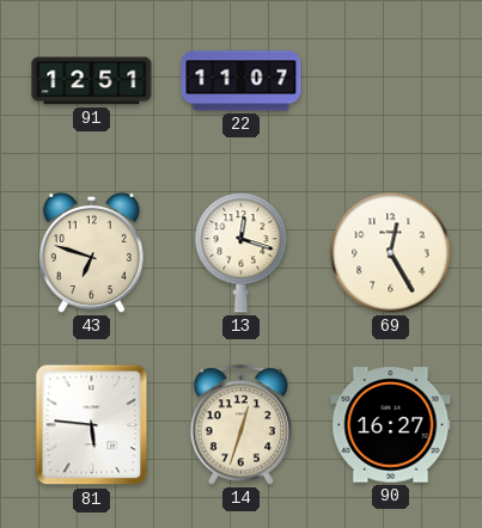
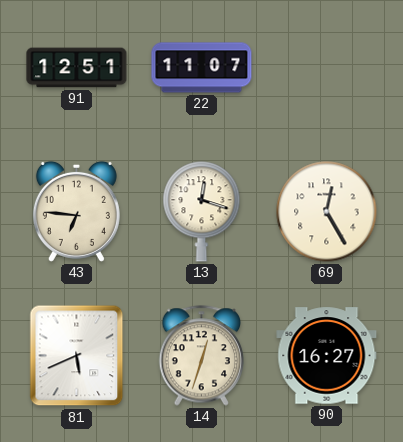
43: 6:48 -> 6:46 (76, 211)
81: 5:46 -> 5:41 (77, 356)
